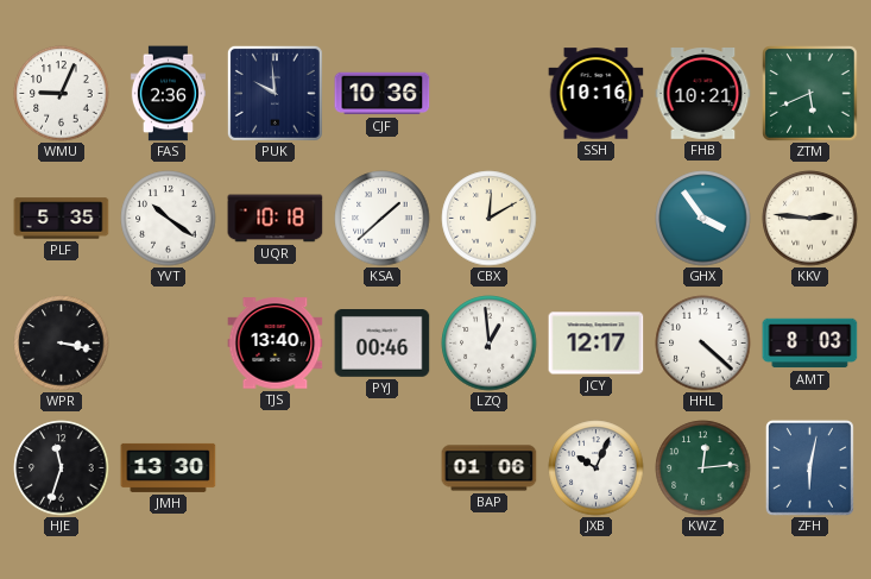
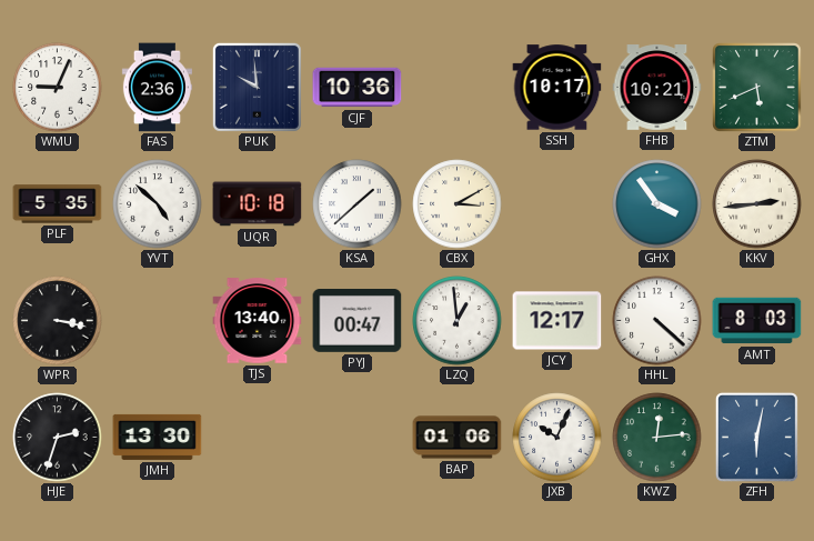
SSH: 10:16 -> 10:17 (557, 88)
YVT: 10:21 -> 4:52 (158, 204)
CBX: 12:10 -> 3:10 (458, 204)
KKV: 2:46 -> 2:44 (757, 204)
PYJ: 00:46 -> 00:47 (358, 321)
HJE: 11:33 -> 2:33 (58, 438)
